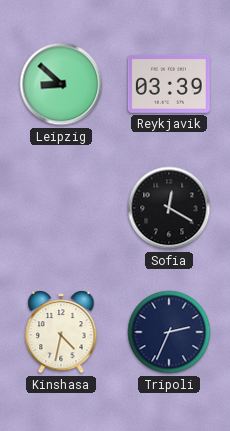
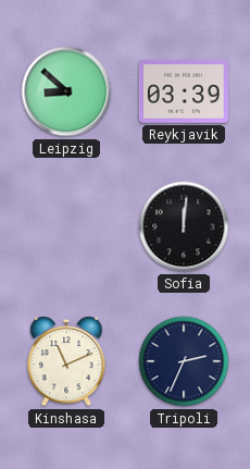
Sofia: 12:20 -> 12:01 (184, 226)
Kinshasa: 4:32 -> 11:11 (66, 362)
